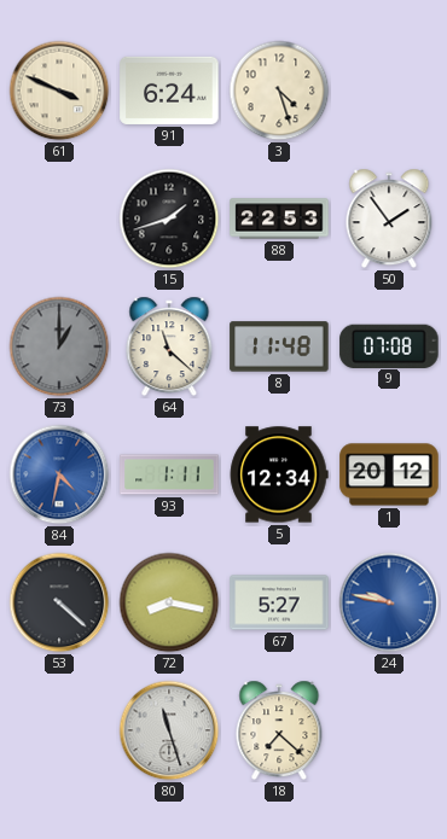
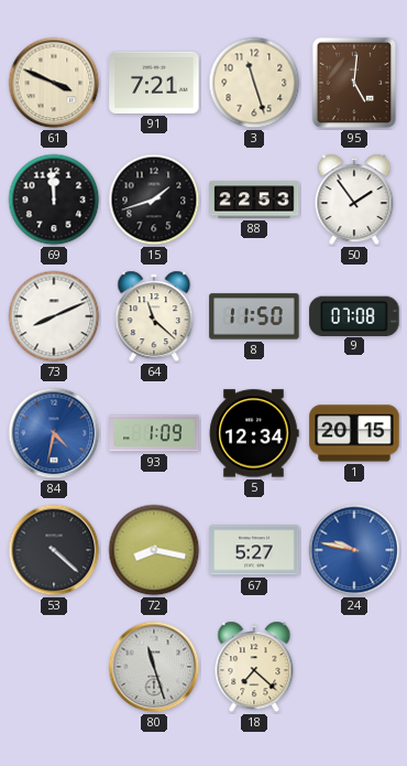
91: 6:24 -> 7:21 (154, 83)
3: 4:27 -> 11:27 (254, 83)
95: none -> 5:01 (354, 83)
69: none -> 11:59 (54, 199)
73: 1:00 -> 8:11 (54, 316)
73 dial: grey -> white (54, 316)
8: 11:48 -> 11:50 (254, 316)
93: 1:11 -> 1:09 (154, 433)
1: 20:12 -> 20:15 (354, 433)
